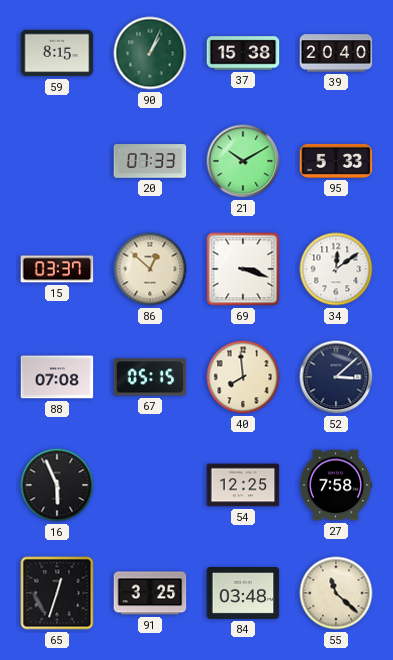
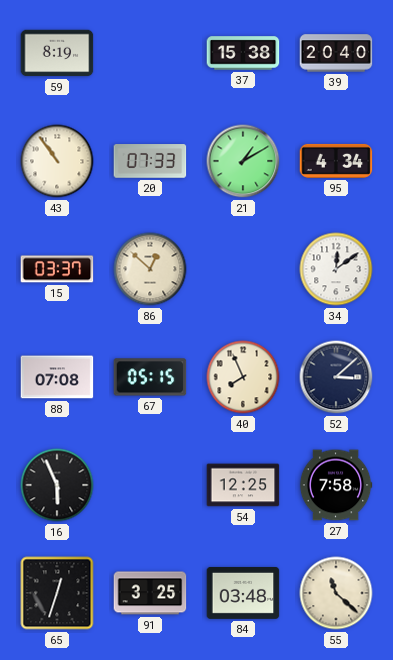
59: 8:15 -> 8:19 (57, 53)
90: 1:04 -> none (150, 53)
43: none -> 10:54 (57, 161)
21: 10:10 -> 1:10 (243, 161)
95: 5:33 -> 4:34 (336, 161)
69: 3:18 -> none (243, 269)
40: 7:59 -> 7:56 (243, 377)
